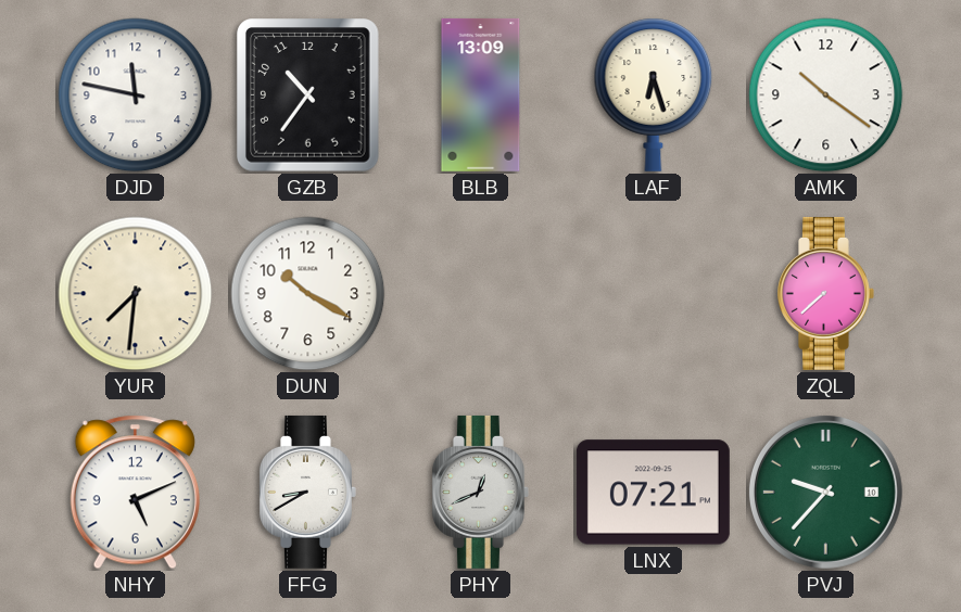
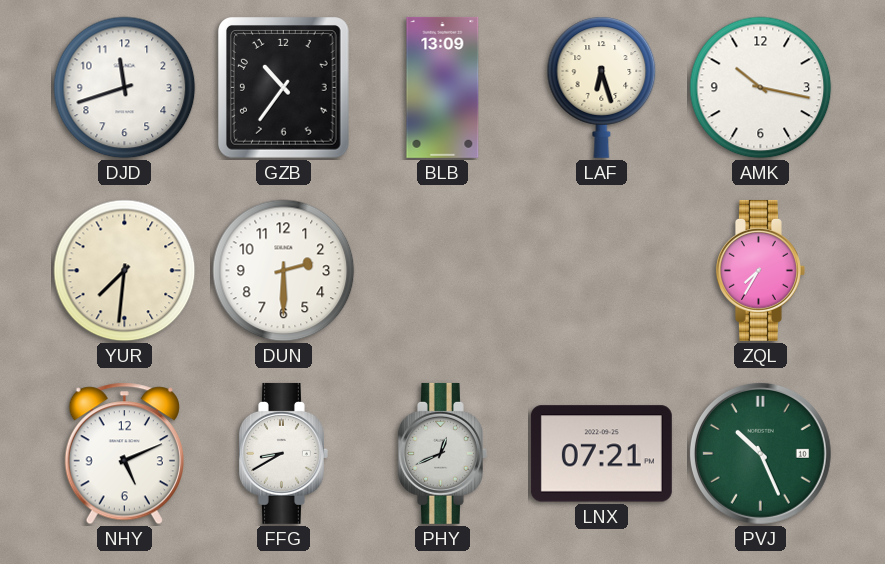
DJD: 11:47 -> 11:42 (125, 88)
AMK: 10:21 -> 10:17 (761, 88)
DUN: 10:20 -> 2:30 (284, 271)
ZQL: 7:38 -> 7:35 (760, 270)
PVJ: 9:37 -> 10:26 (760, 453)
